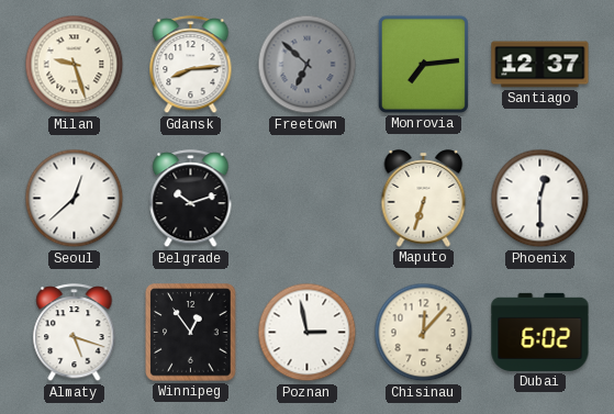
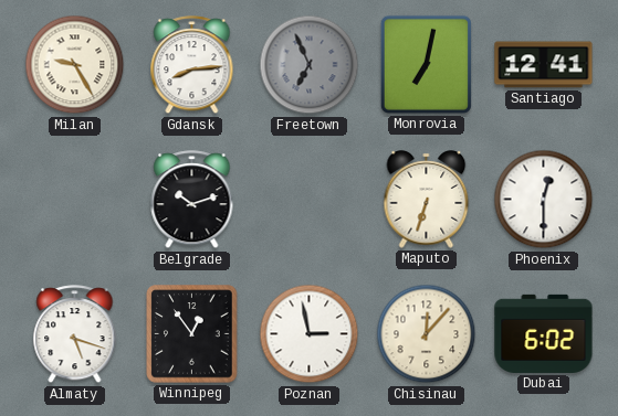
Milan: 9:27 -> 9:25 (75, 65)
Freetown: 6:52 -> 6:56 (310, 65)
Monrovia: 7:14 -> 7:02 (426, 64)
Santiago: 12:37 -> 12:41 (544, 65)
Seoul: 12:38 -> none (75, 199)
